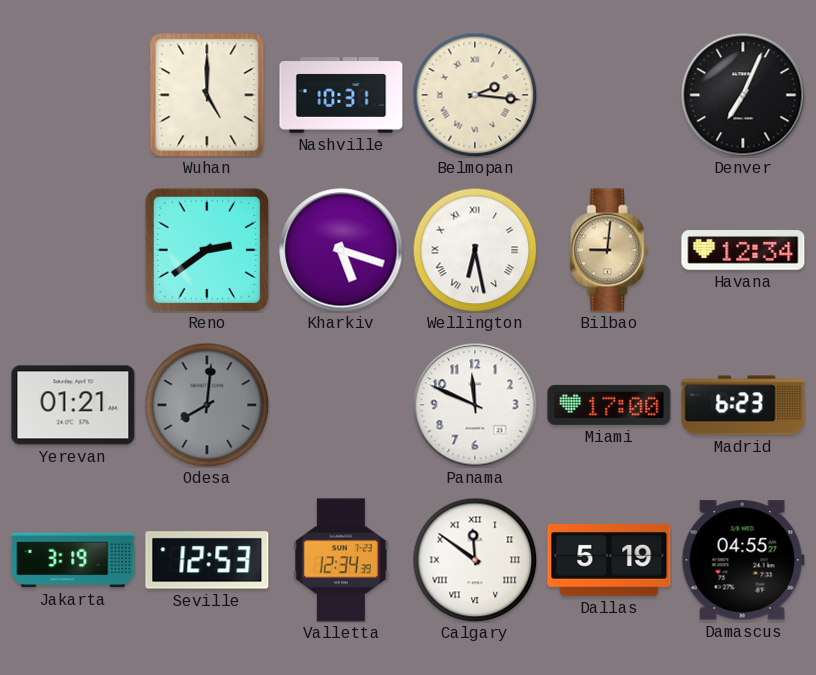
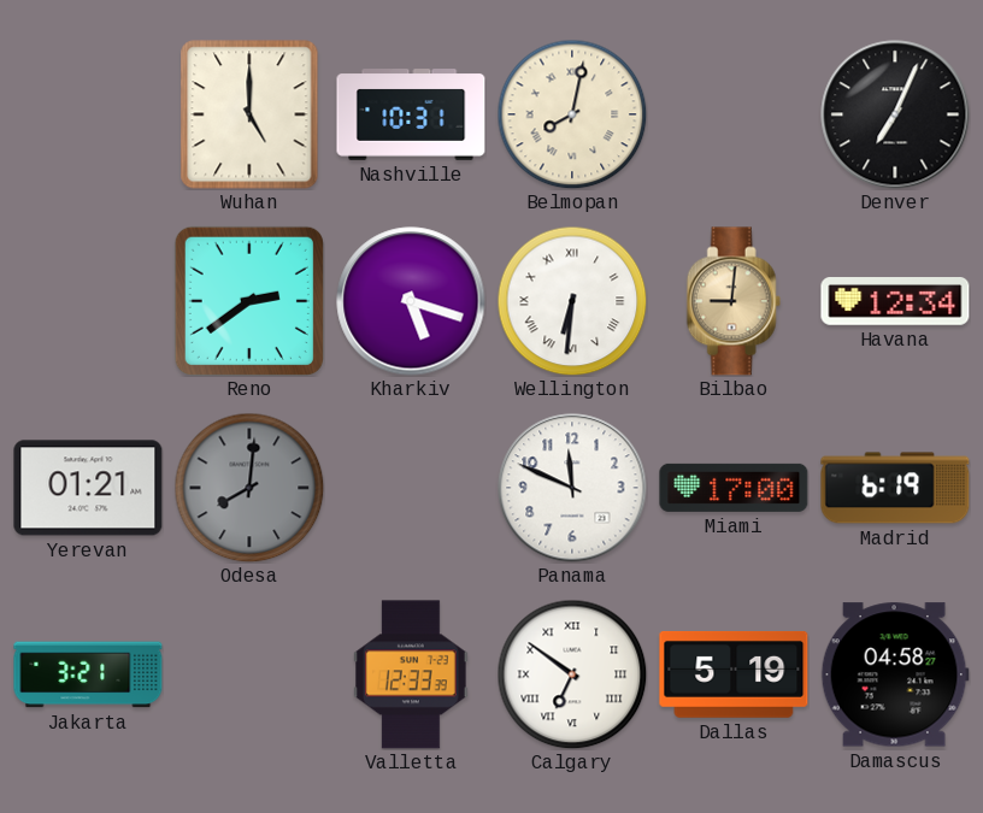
Belmopan: 2:16 -> 8:02 (572, 114)
Wellington: 6:28 -> 6:31 (572, 301)
Madrid: 6:23 -> 6:19 (895, 488)
Jakarta: 3:19 -> 3:21 (88, 674)
Seville: 12:53 -> none (207, 560)
Valletta: 12:34 -> 12:33 (412, 674)
Calgary: 11:51 -> 6:51 (572, 674)
Damascus: 04:55 -> 04:58 (895, 674)
